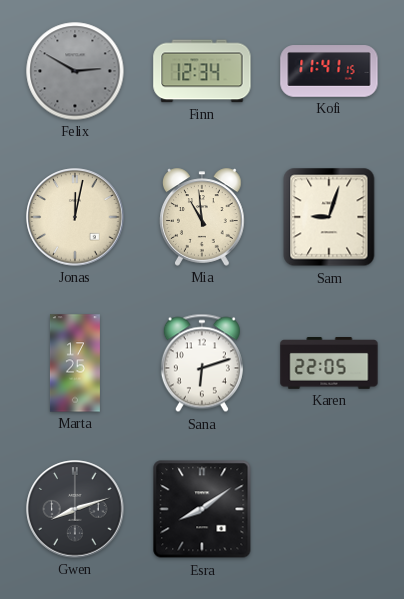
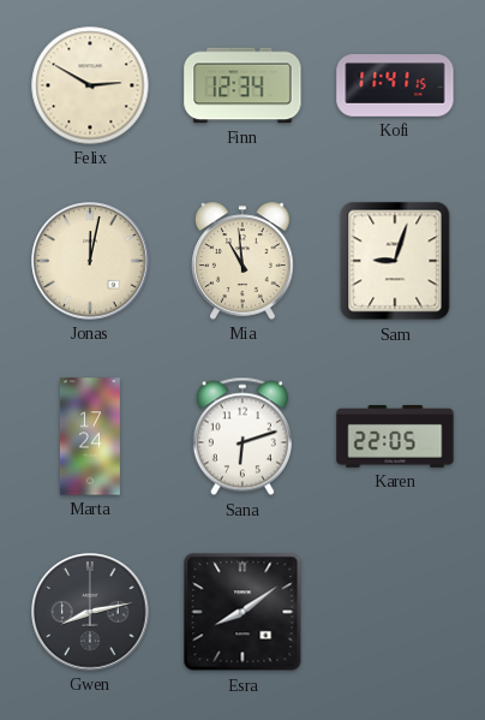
Felix dial: grey -> cream (90, 85)
Marta: 17:25 -> 17:24 (90, 436)
Gwen: 8:12 -> 8:13 (90, 612)
